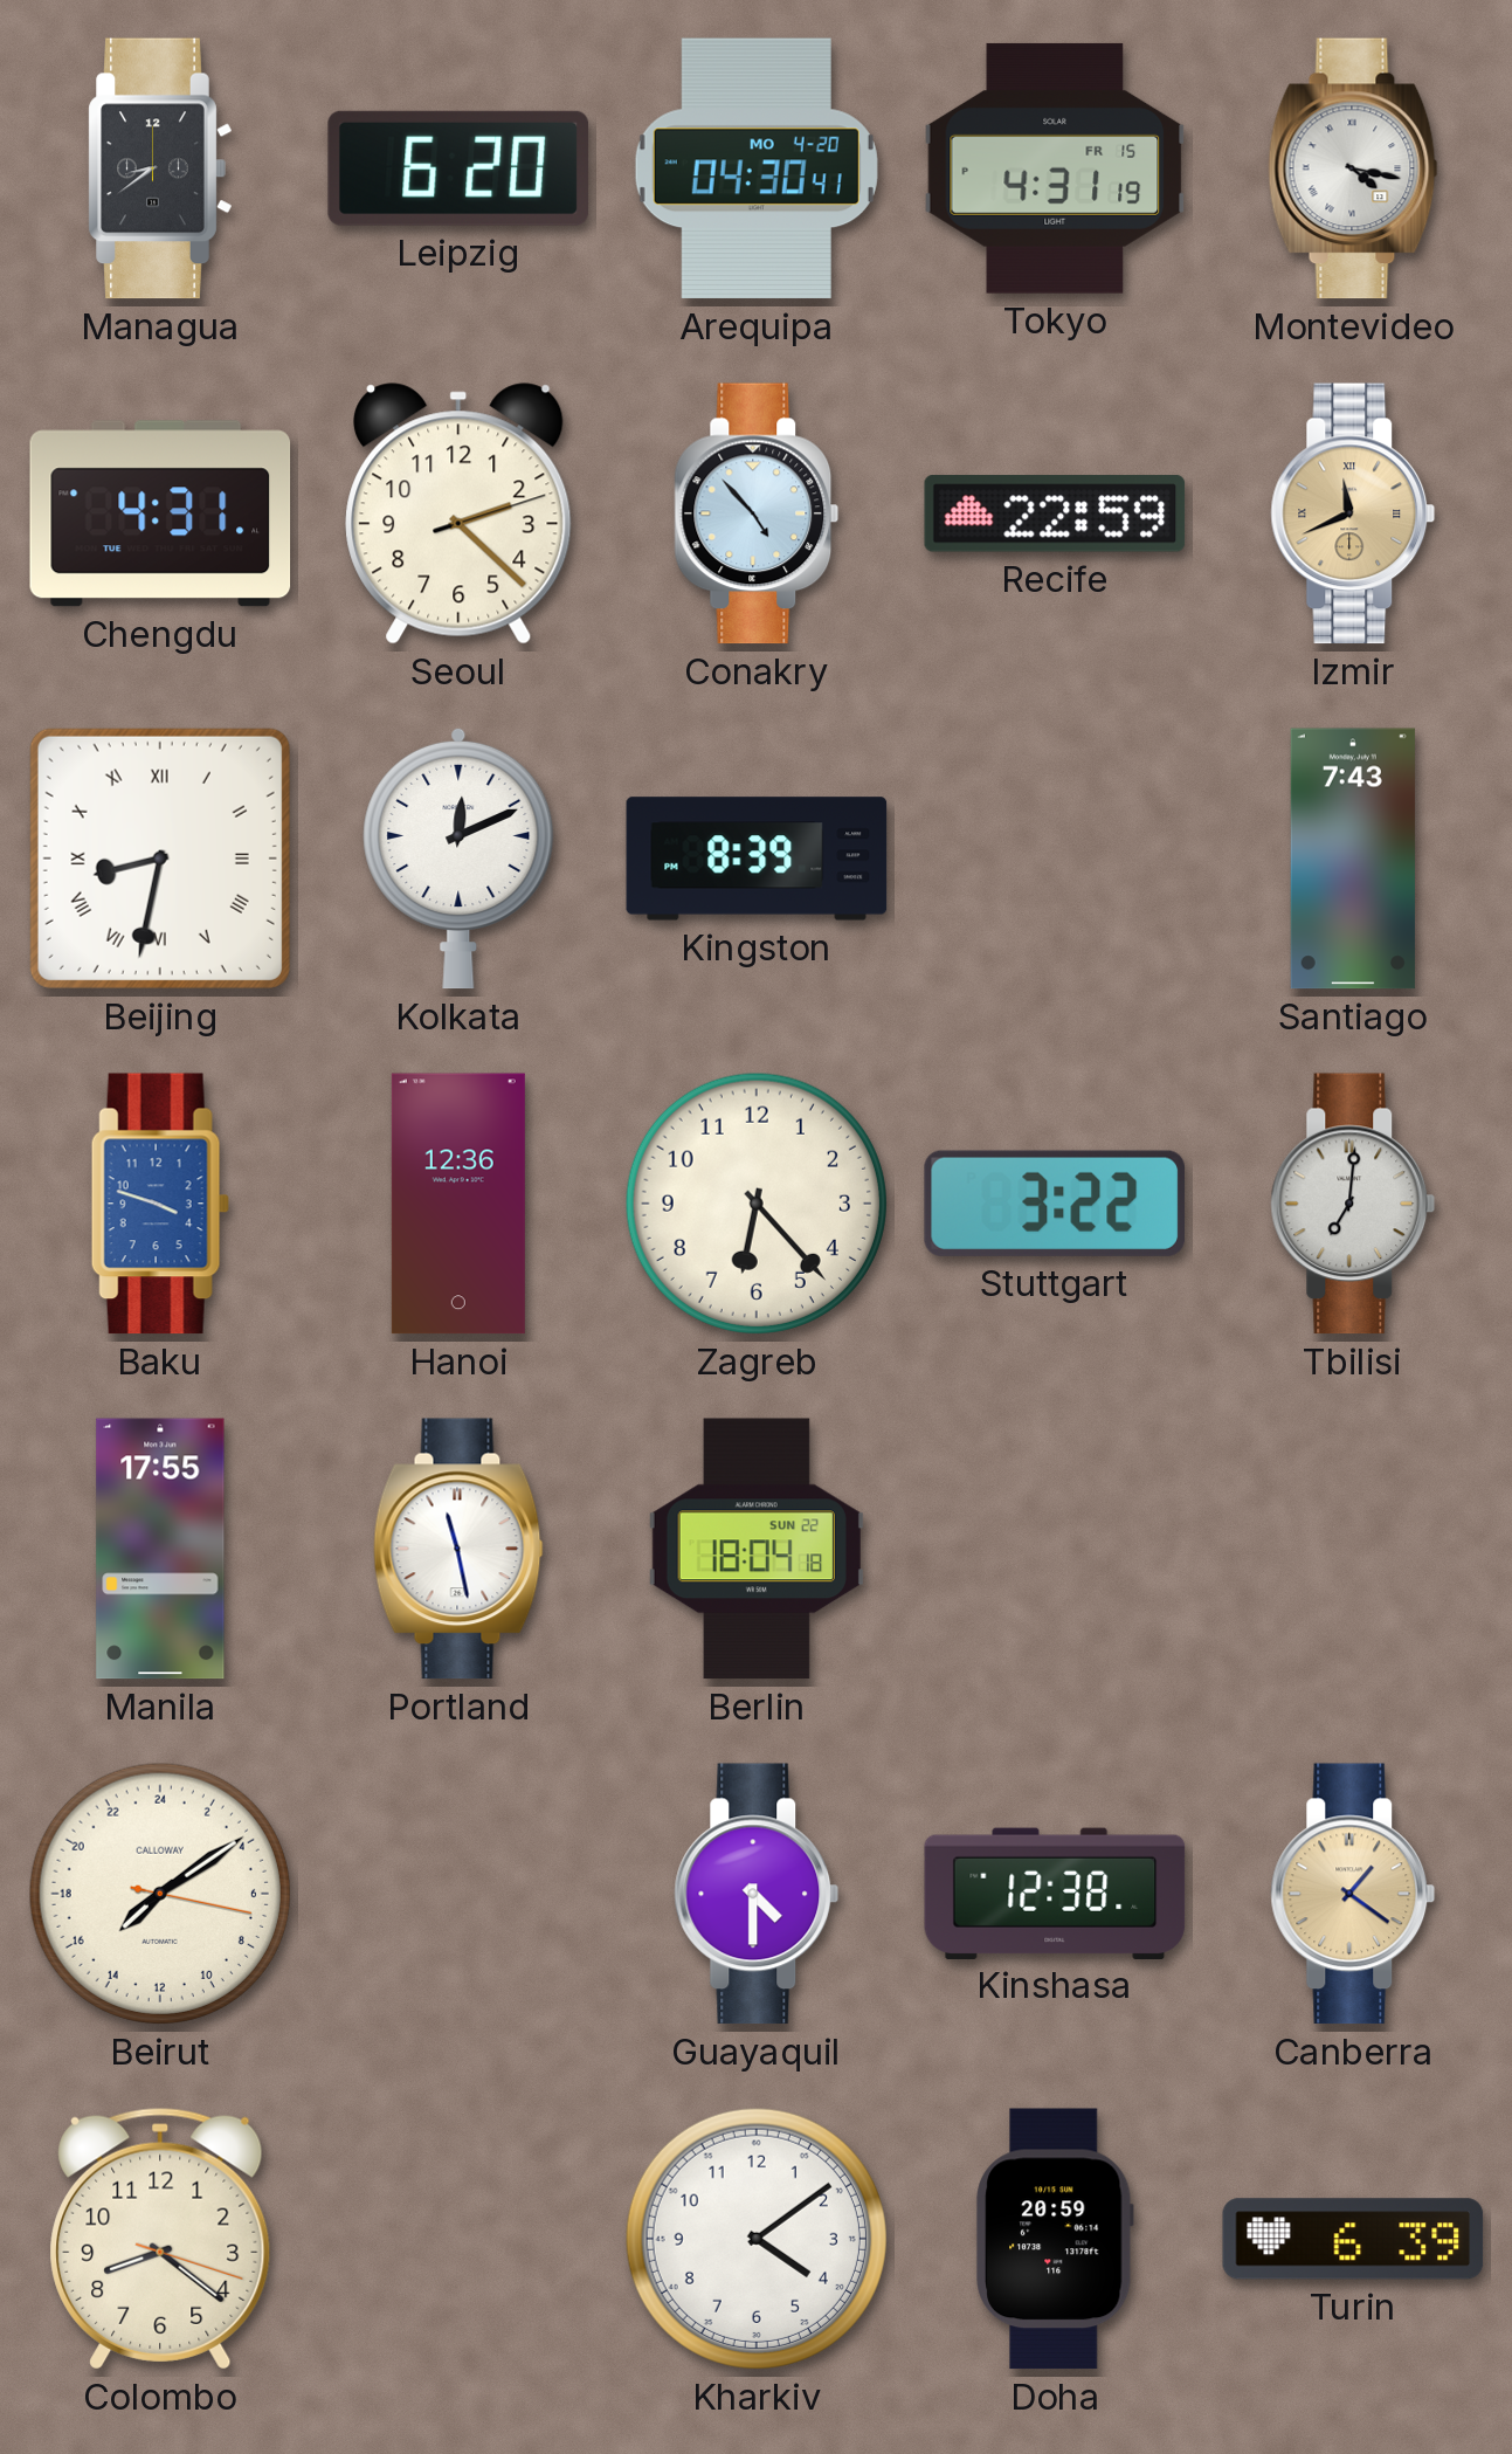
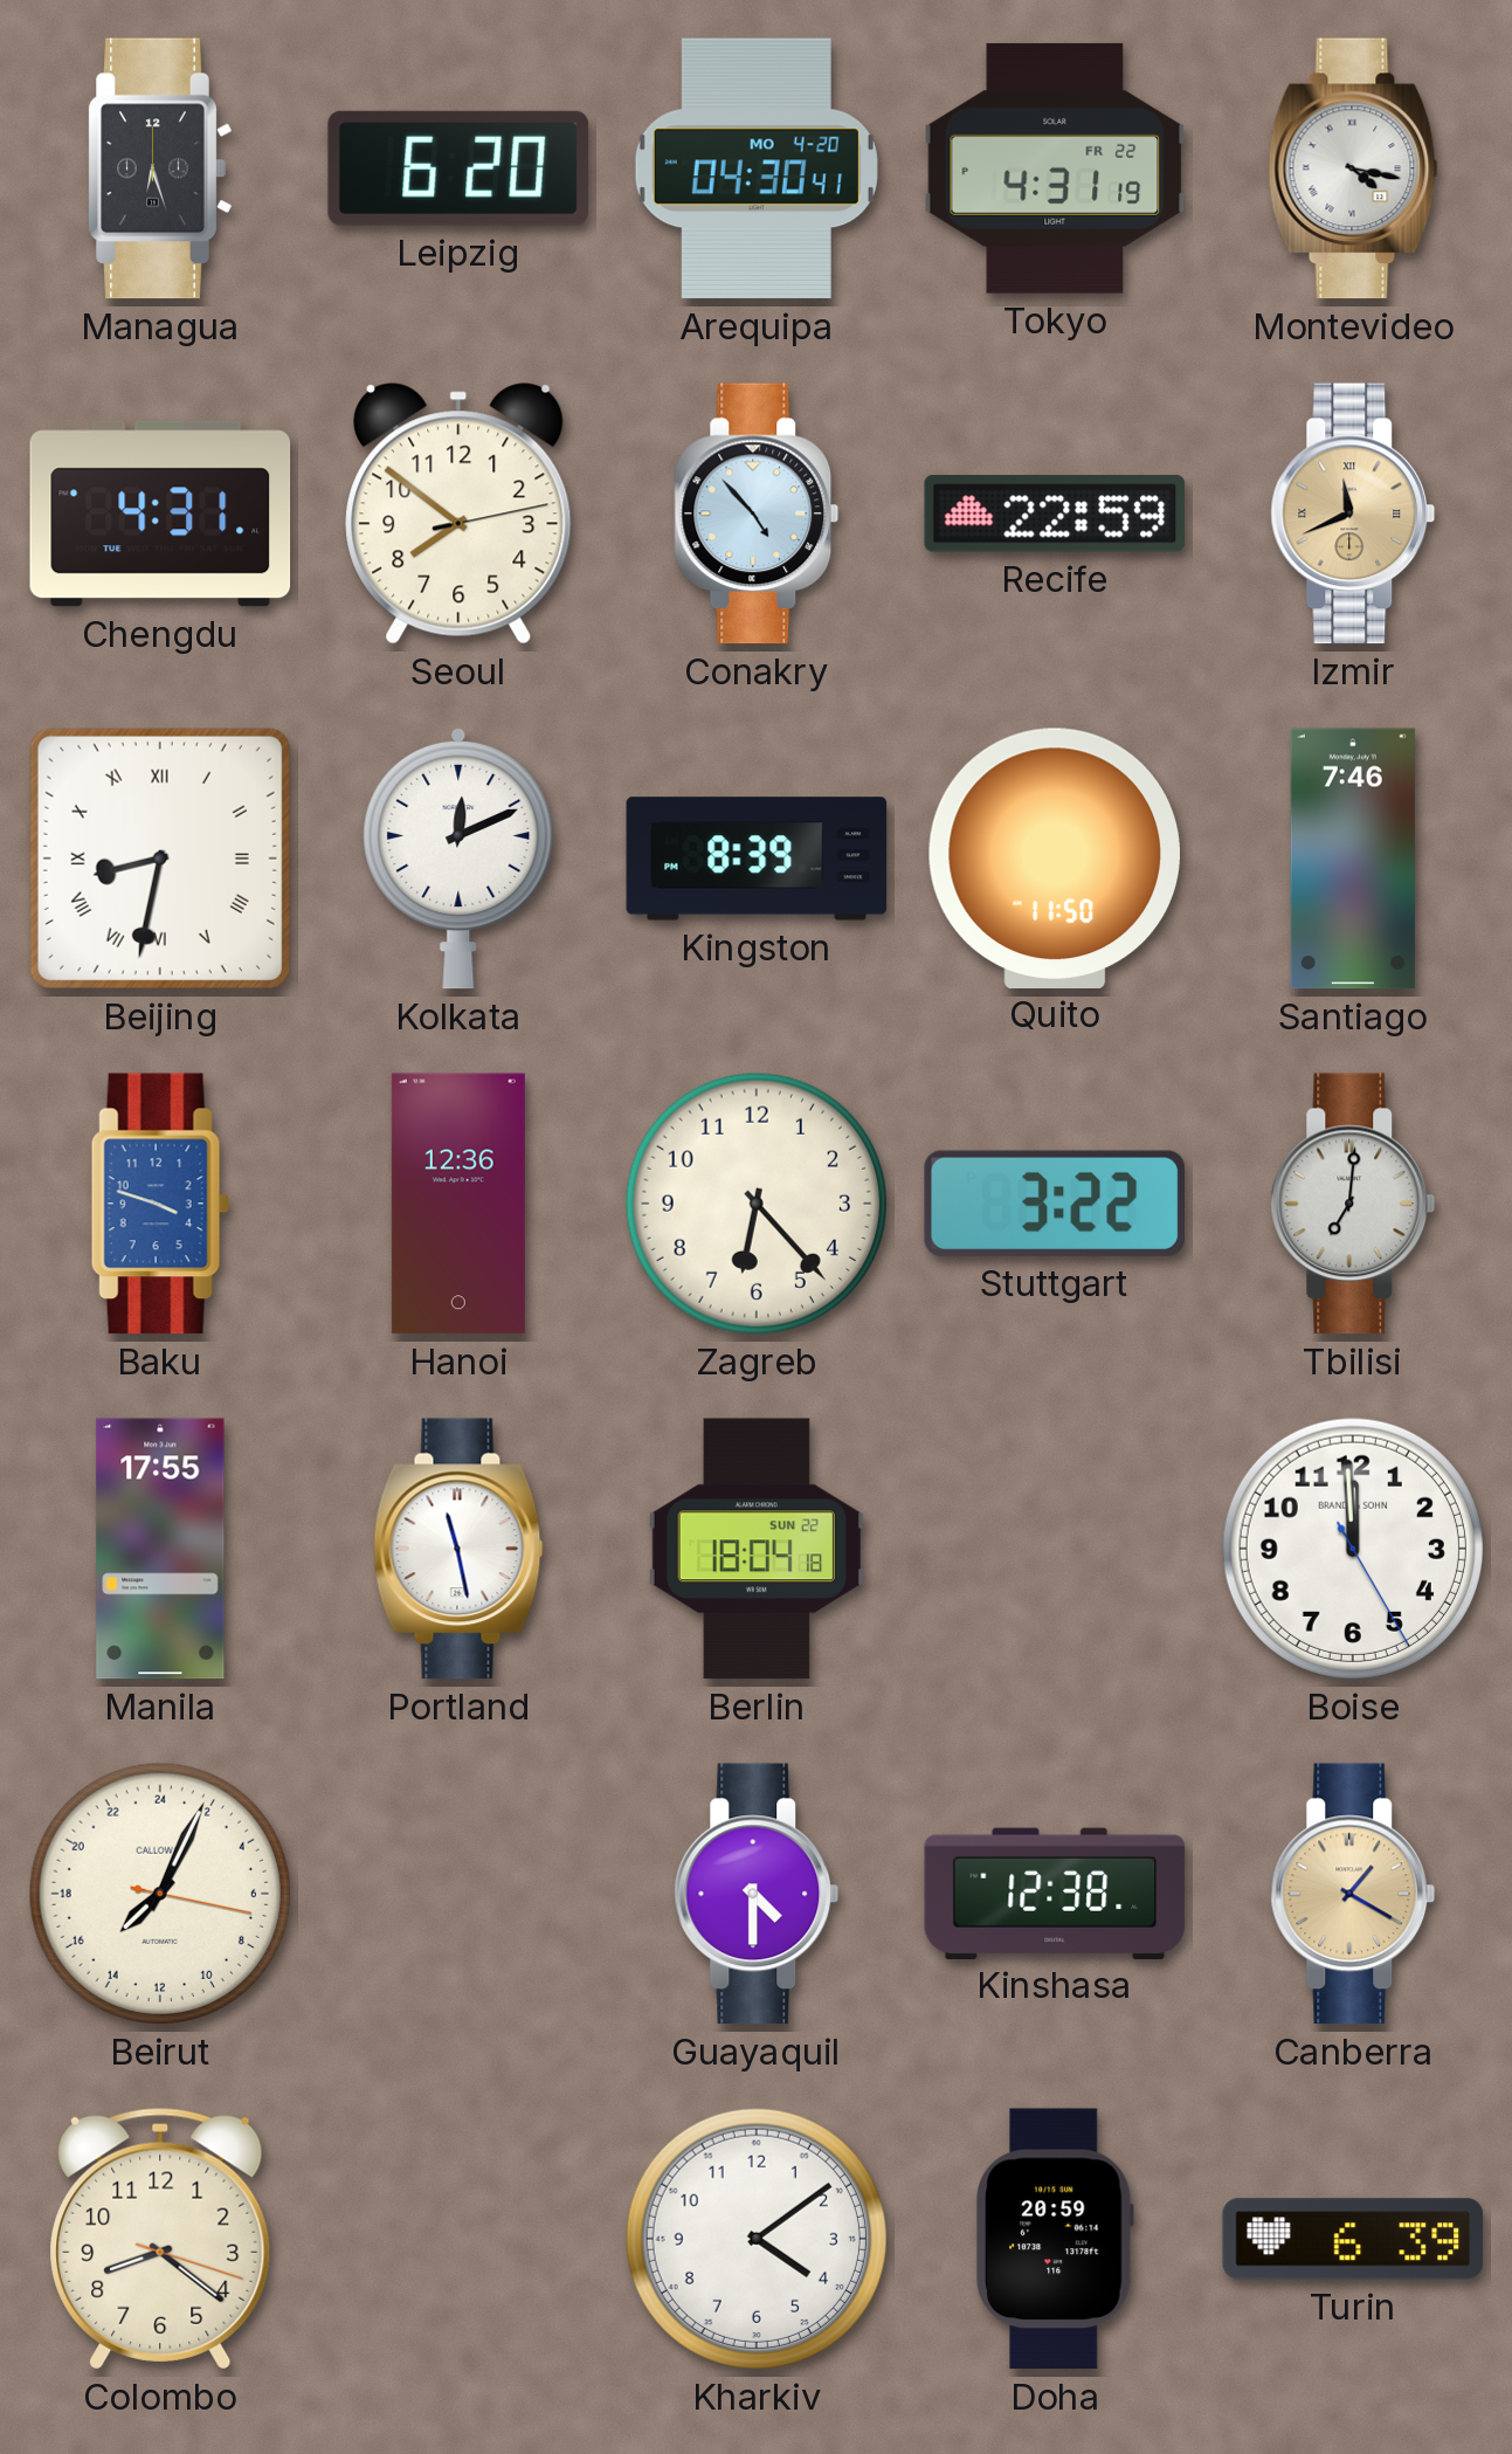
Managua: 8:39 -> 6:27 (160, 168)
Tokyo date: FR 15 -> FR 22 (1055, 168)
Seoul: 2:22 -> 7:51 (458, 513)
Quito: none -> 11:50 (1055, 857)
Santiago: 7:43 -> 7:46 (1353, 859)
Boise: none -> 11:59 (1353, 1549)
Beirut: 15:09 -> 15:04 (160, 1894)
Canberra: 1:21 -> 1:20 (1353, 1894)
